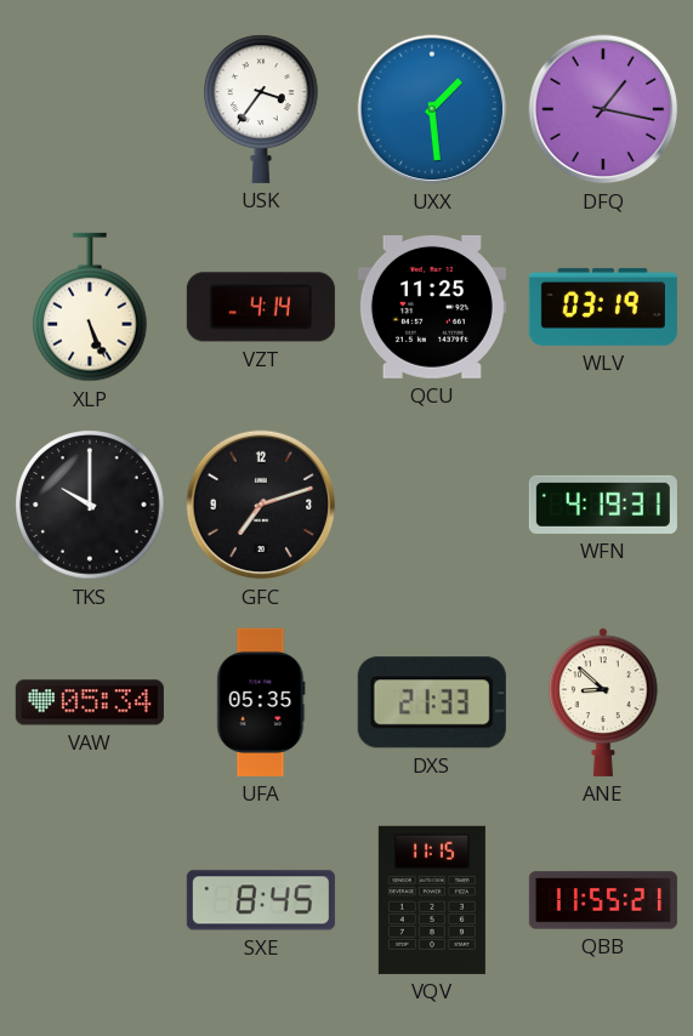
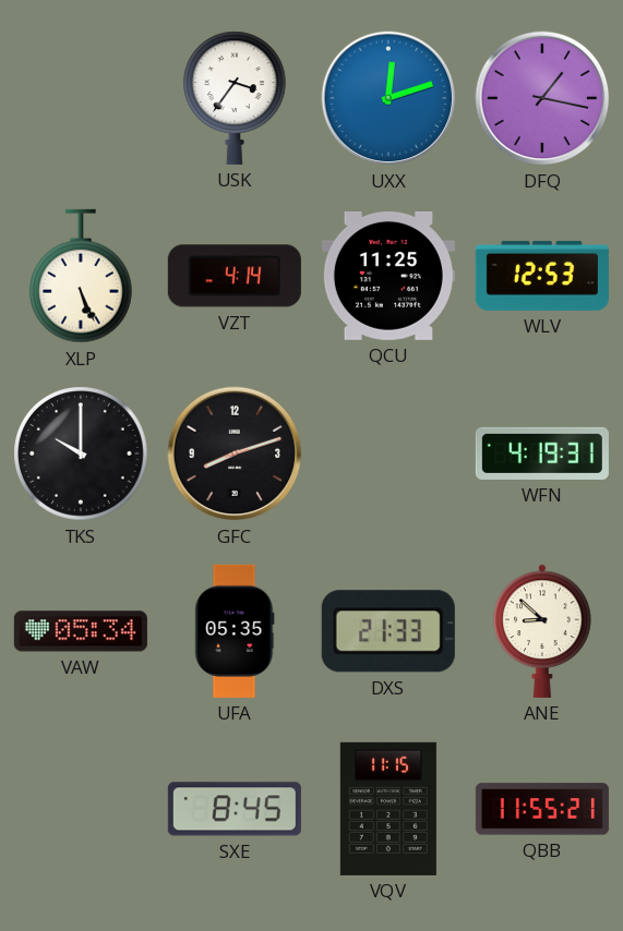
UXX: 1:29 -> 12:12 (388, 98)
WLV: 03:19 -> 12:53 (542, 276)
GFC: 7:12 -> 8:12 (235, 454)
